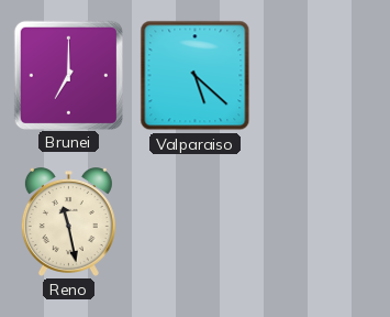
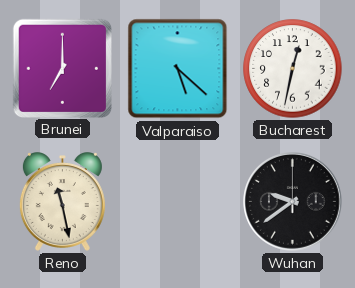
Bucharest: none -> 12:32 (293, 69)
Wuhan: none -> 9:39 (293, 202)
